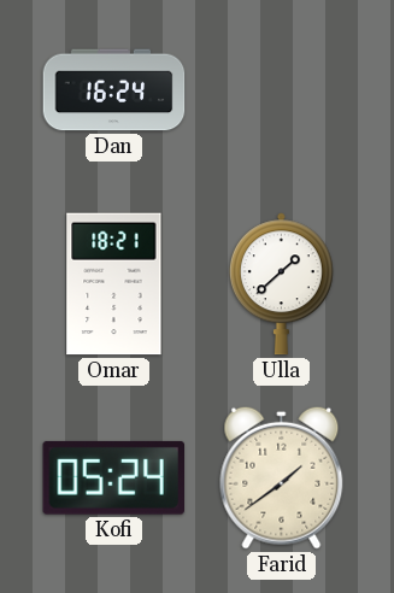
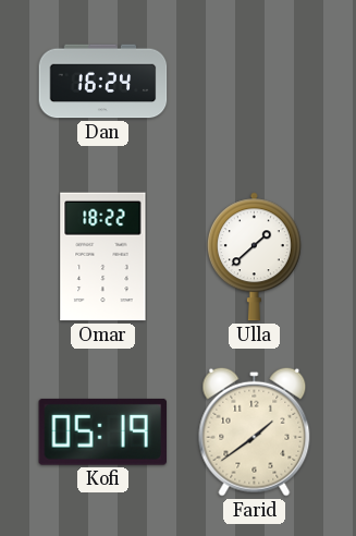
Omar: 18:21 -> 18:22 (103, 257)
Kofi: 05:24 -> 05:19 (102, 431)
